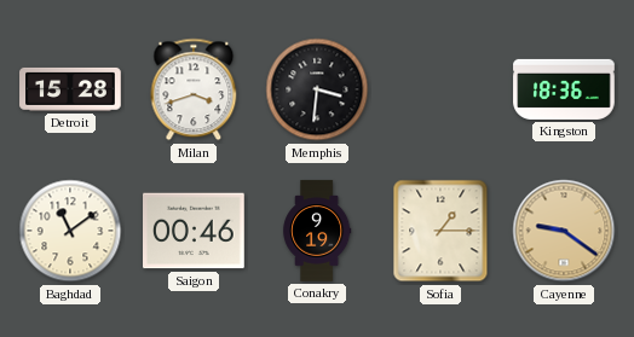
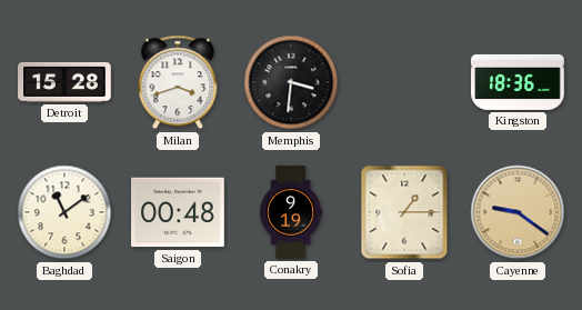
Saigon: 00:46 -> 00:48 (179, 212)
